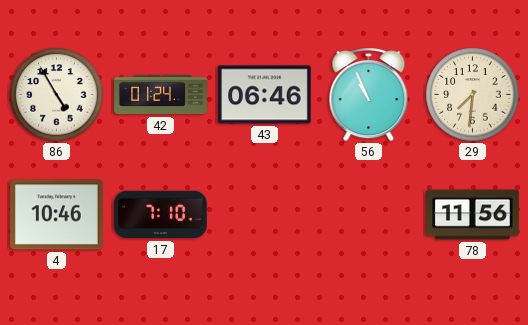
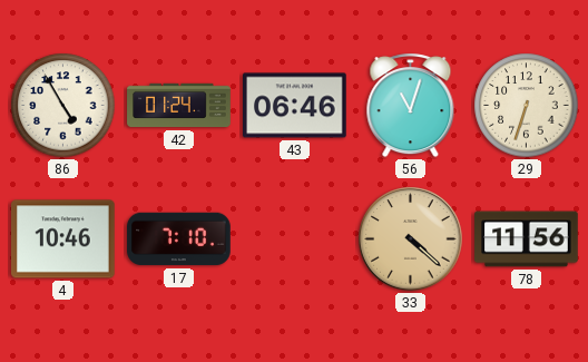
56: 10:56 -> 11:03 (411, 106)
29: 7:31 -> 6:33 (527, 106)
33: none -> 4:22 (411, 239)
